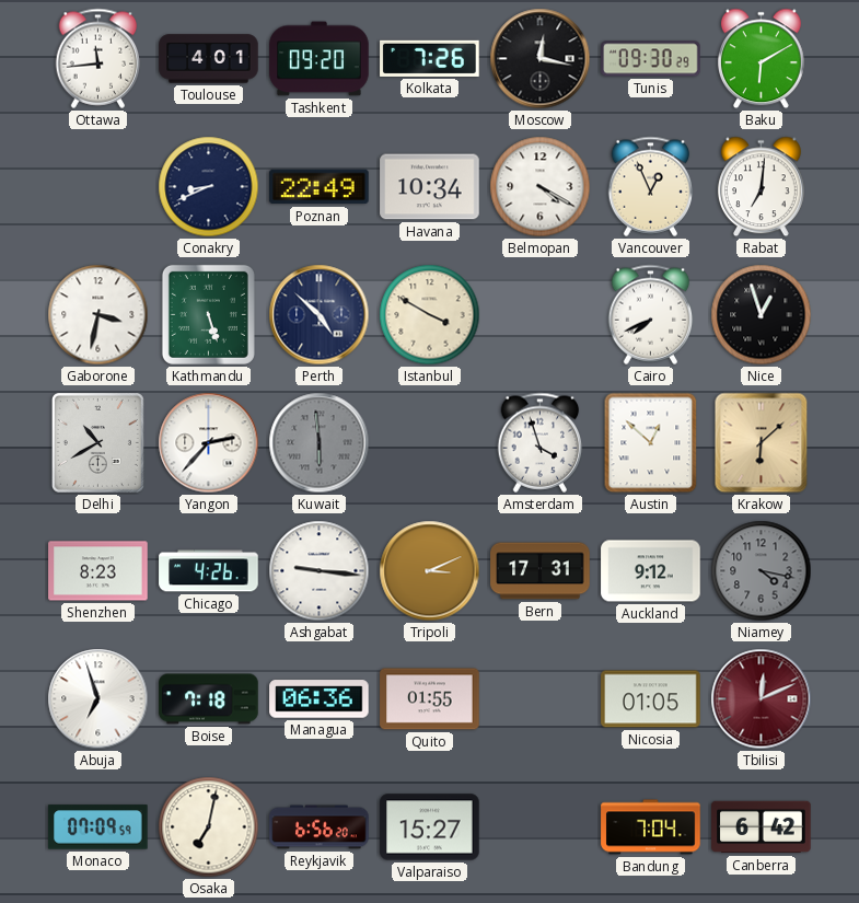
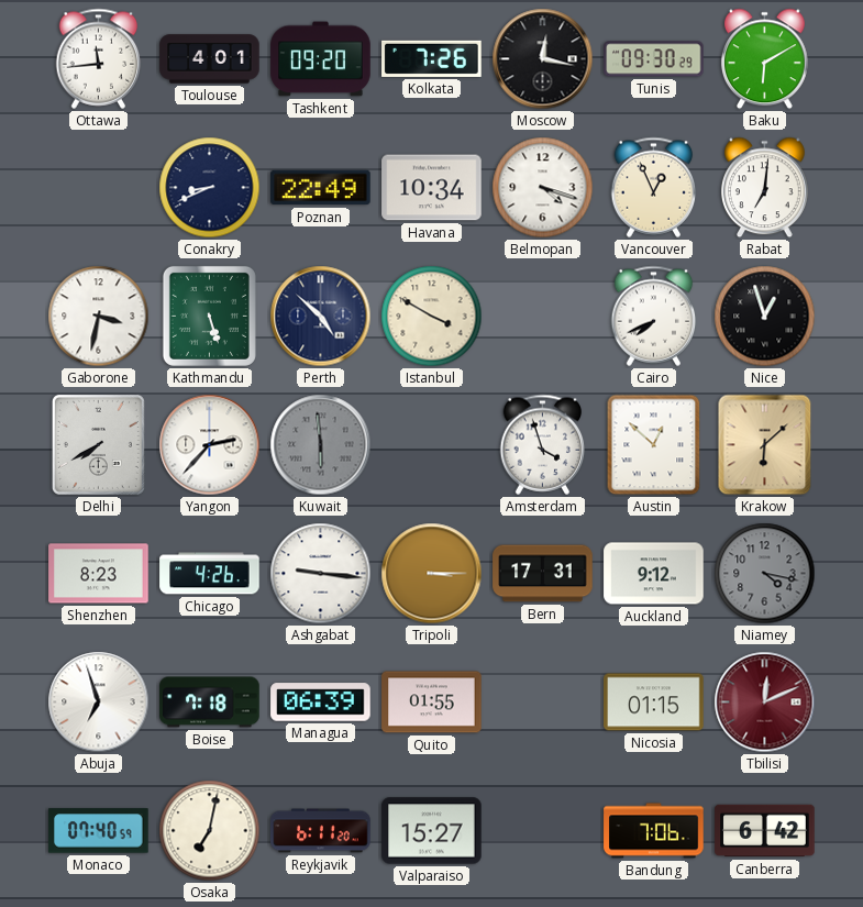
Belmopan: 4:20 -> 4:18 (543, 188)
Delhi: 10:40 -> 7:40 (98, 444)
Tripoli: 3:11 -> 3:15 (432, 574)
Managua: 06:36 -> 06:39 (321, 703)
Nicosia: 01:05 -> 01:15 (654, 703)
Monaco: 07:09 -> 07:40 (99, 831)
Reykjavik: 6:56 -> 6:11 (321, 831)
Bandung: 7:04 -> 7:06 (654, 831)
